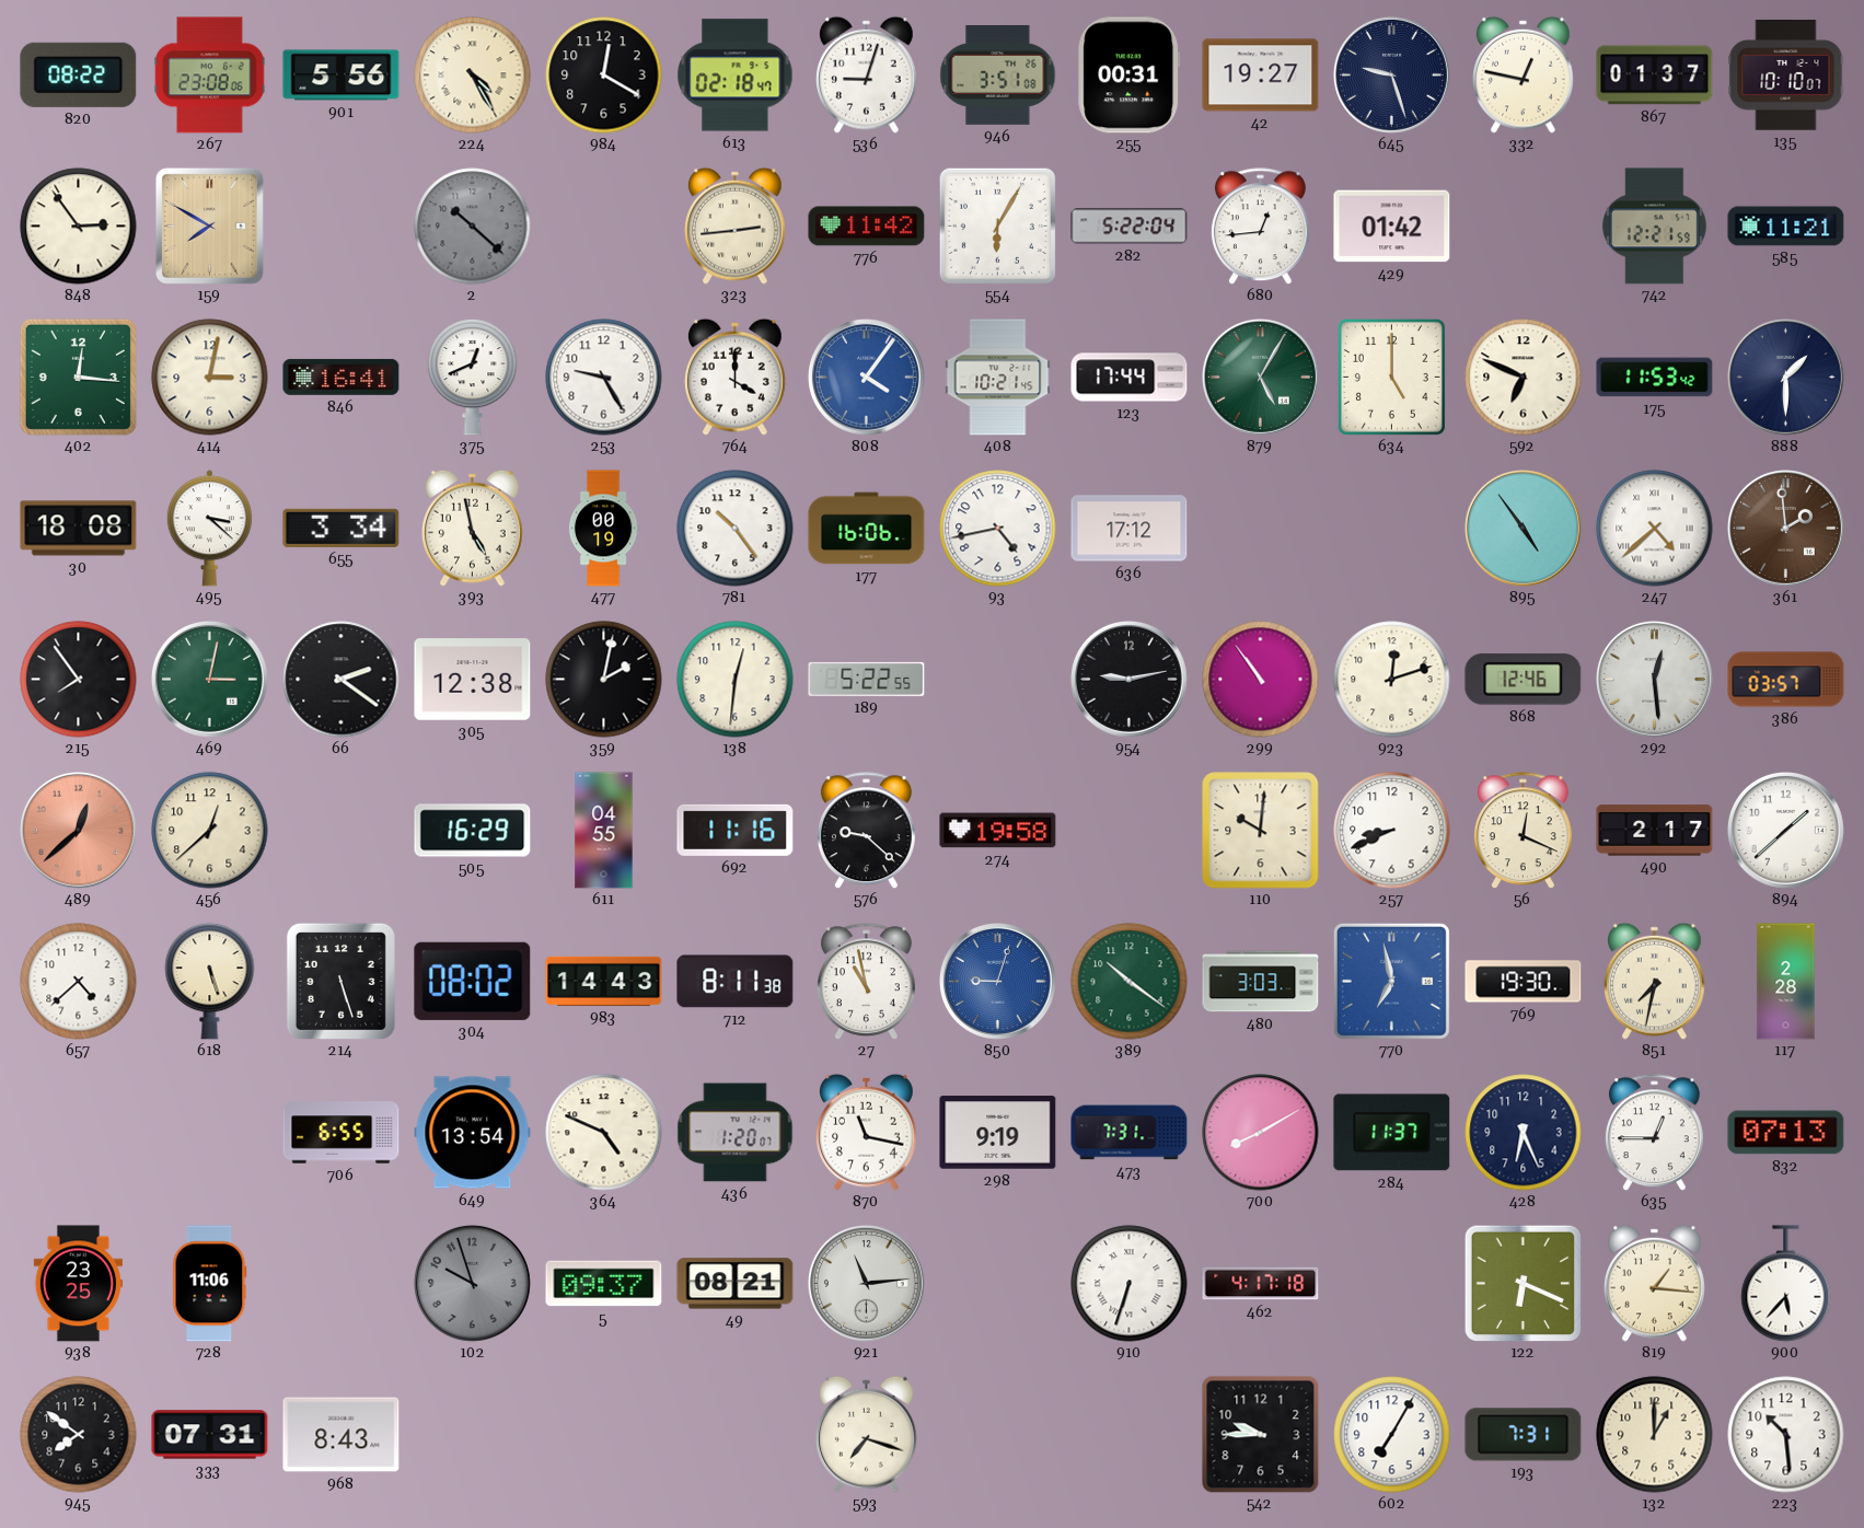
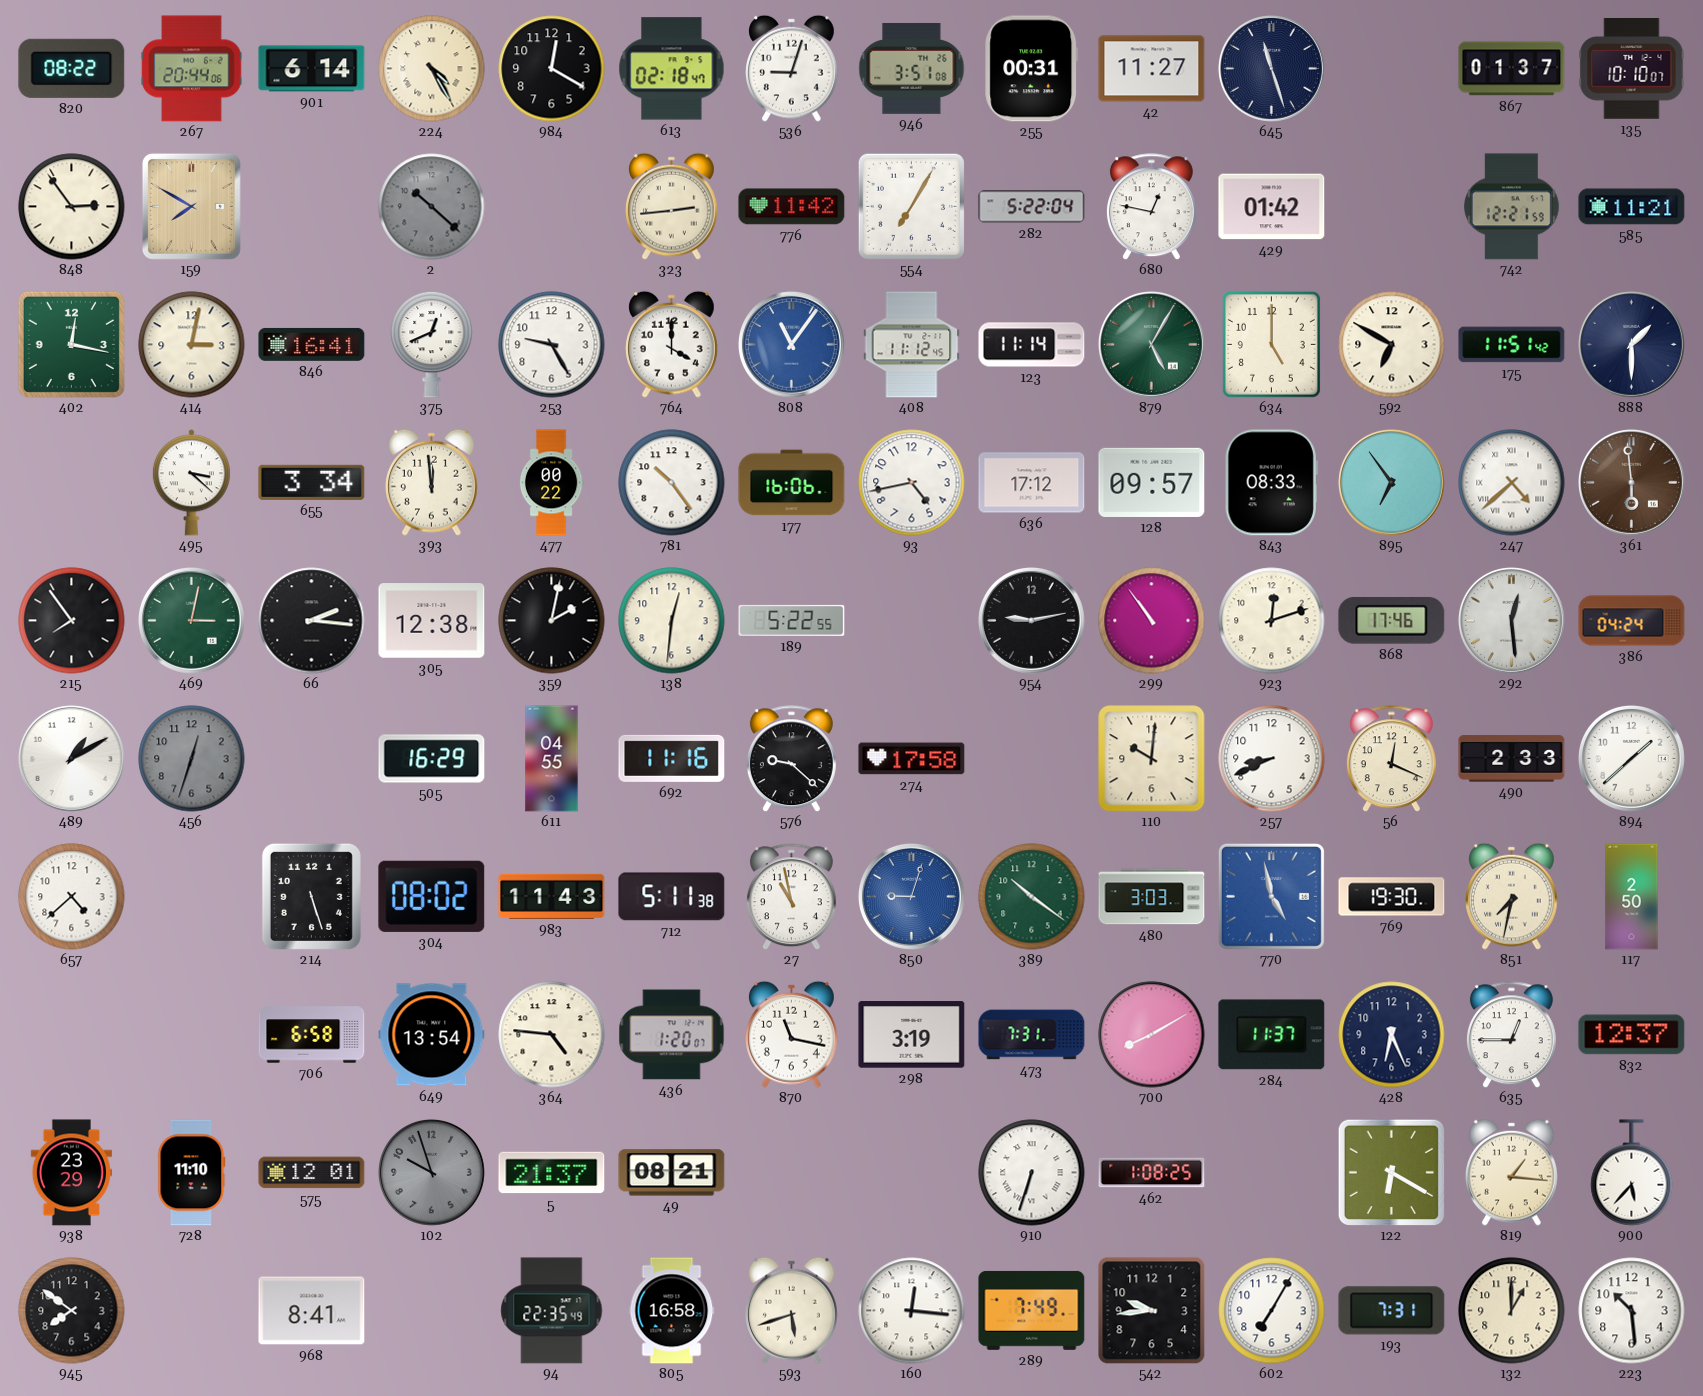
267: 23:08 -> 20:44 (192, 69)
901: 5:56 -> 6:14 (312, 69)
42: 19:27 -> 11:27 (1152, 69)
645: 9:27 -> 11:27 (1271, 68)
332: 12:47 -> none (1524, 74)
554: 6:05 -> 7:05 (911, 206)
680: 12:44 -> 12:47 (1151, 207)
402: 12:16 -> 12:17 (71, 344)
808: 4:06 -> 11:06 (791, 344)
408: 10:21 -> 11:12 (912, 345)
123: 17:44 -> 11:14 (1032, 345)
592: 6:49 -> 6:50 (1392, 345)
175: 11:53 -> 11:51 (1512, 345)
30: 18:08 -> none (79, 529)
393: 4:58 -> 11:59 (432, 482)
477: 00:19 -> 00:22 (551, 483)
128: none -> 09:57 (1152, 482)
843: none -> 08:33 (1271, 483)
895: 4:54 -> 6:54 (1391, 482)
361: 1:59 -> 5:59 (1631, 482)
66: 2:21 -> 2:16 (312, 621)
868: 12:46 -> 17:46 (1392, 620)
386: 03:57 -> 04:24 (1632, 621)
489: 12:38 -> 1:10 (71, 758)
489 dial: salmon -> white (71, 758)
456: 12:38 -> 12:33 (192, 759)
456 dial: cream -> grey (192, 759)
274: 19:58 -> 17:58 (912, 759)
490: 2:17 -> 2:33 (1512, 759)
618: 5:27 -> none (210, 981)
983: 14:43 -> 11:43 (552, 896)
712: 8:11 -> 5:11 (672, 897)
770: 6:58 -> 4:58 (1271, 896)
117: 2:28 -> 2:50 (1632, 897)
706: 6:55 -> 6:58 (312, 1035)
364: 4:49 -> 4:46 (552, 1035)
298: 9:19 -> 3:19 (912, 1035)
832: 07:13 -> 12:37 (1632, 1035)
938: 23:25 -> 23:29 (71, 1173)
728: 11:06 -> 11:10 (192, 1173)
575: none -> 12:01 (312, 1173)
5: 09:37 -> 21:37 (552, 1173)
921: 11:14 -> none (866, 1283)
462: 4:17 -> 1:08 (1152, 1173)
122: 6:19 -> 6:20 (1391, 1172)
333: 07:31 -> none (210, 1435)
968: 8:43 -> 8:41 (312, 1311)
94: none -> 22:35 (552, 1311)
805: none -> 16:58 (672, 1311)
593: 7:18 -> 5:42 (792, 1310)
160: none -> 12:16 (912, 1311)
289: none -> 7:49 (1032, 1310)
542: 9:45 -> 9:44 (1152, 1311)
